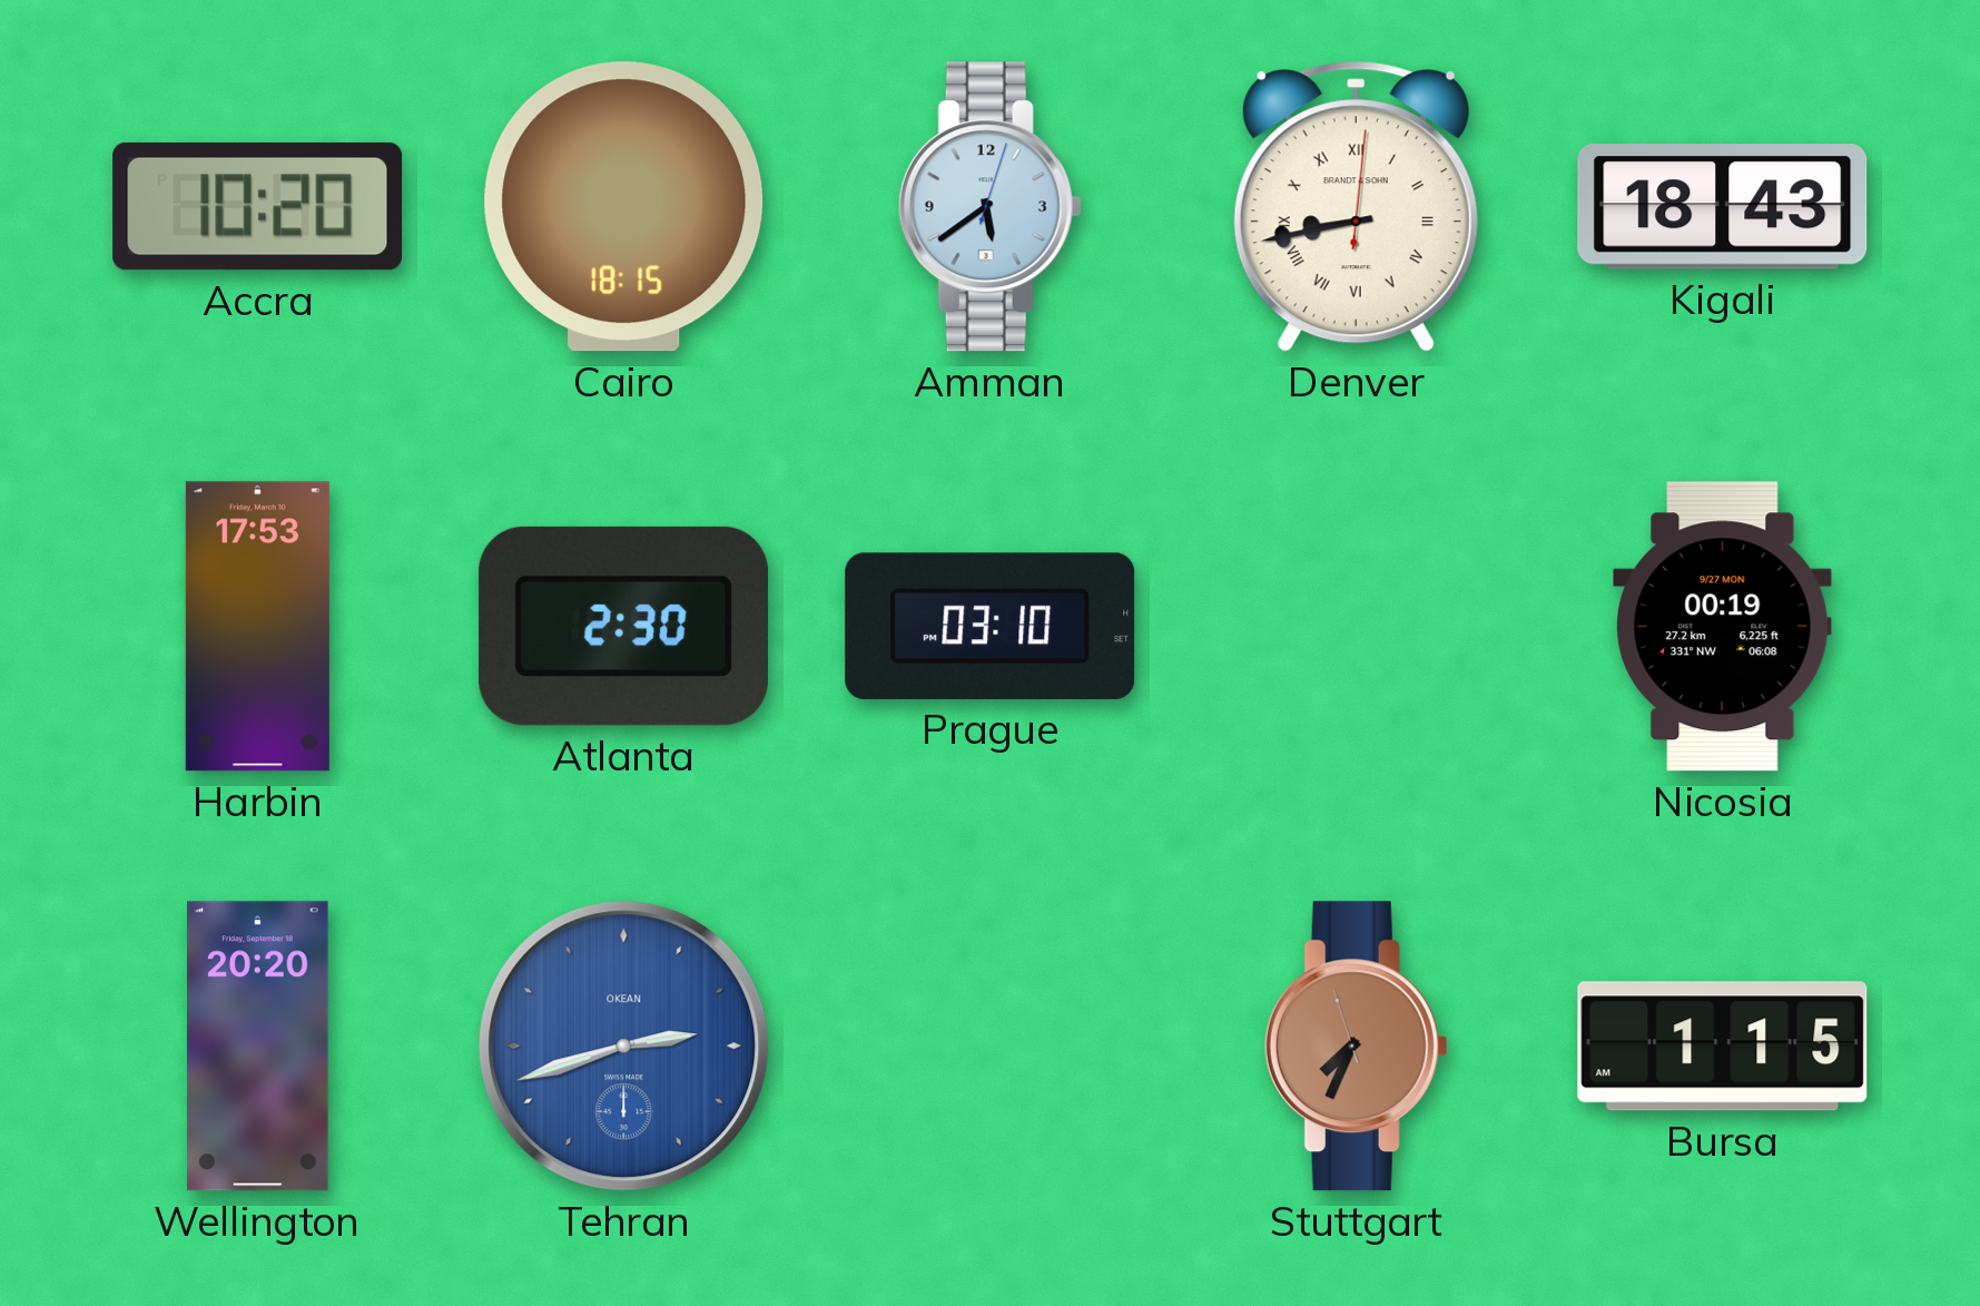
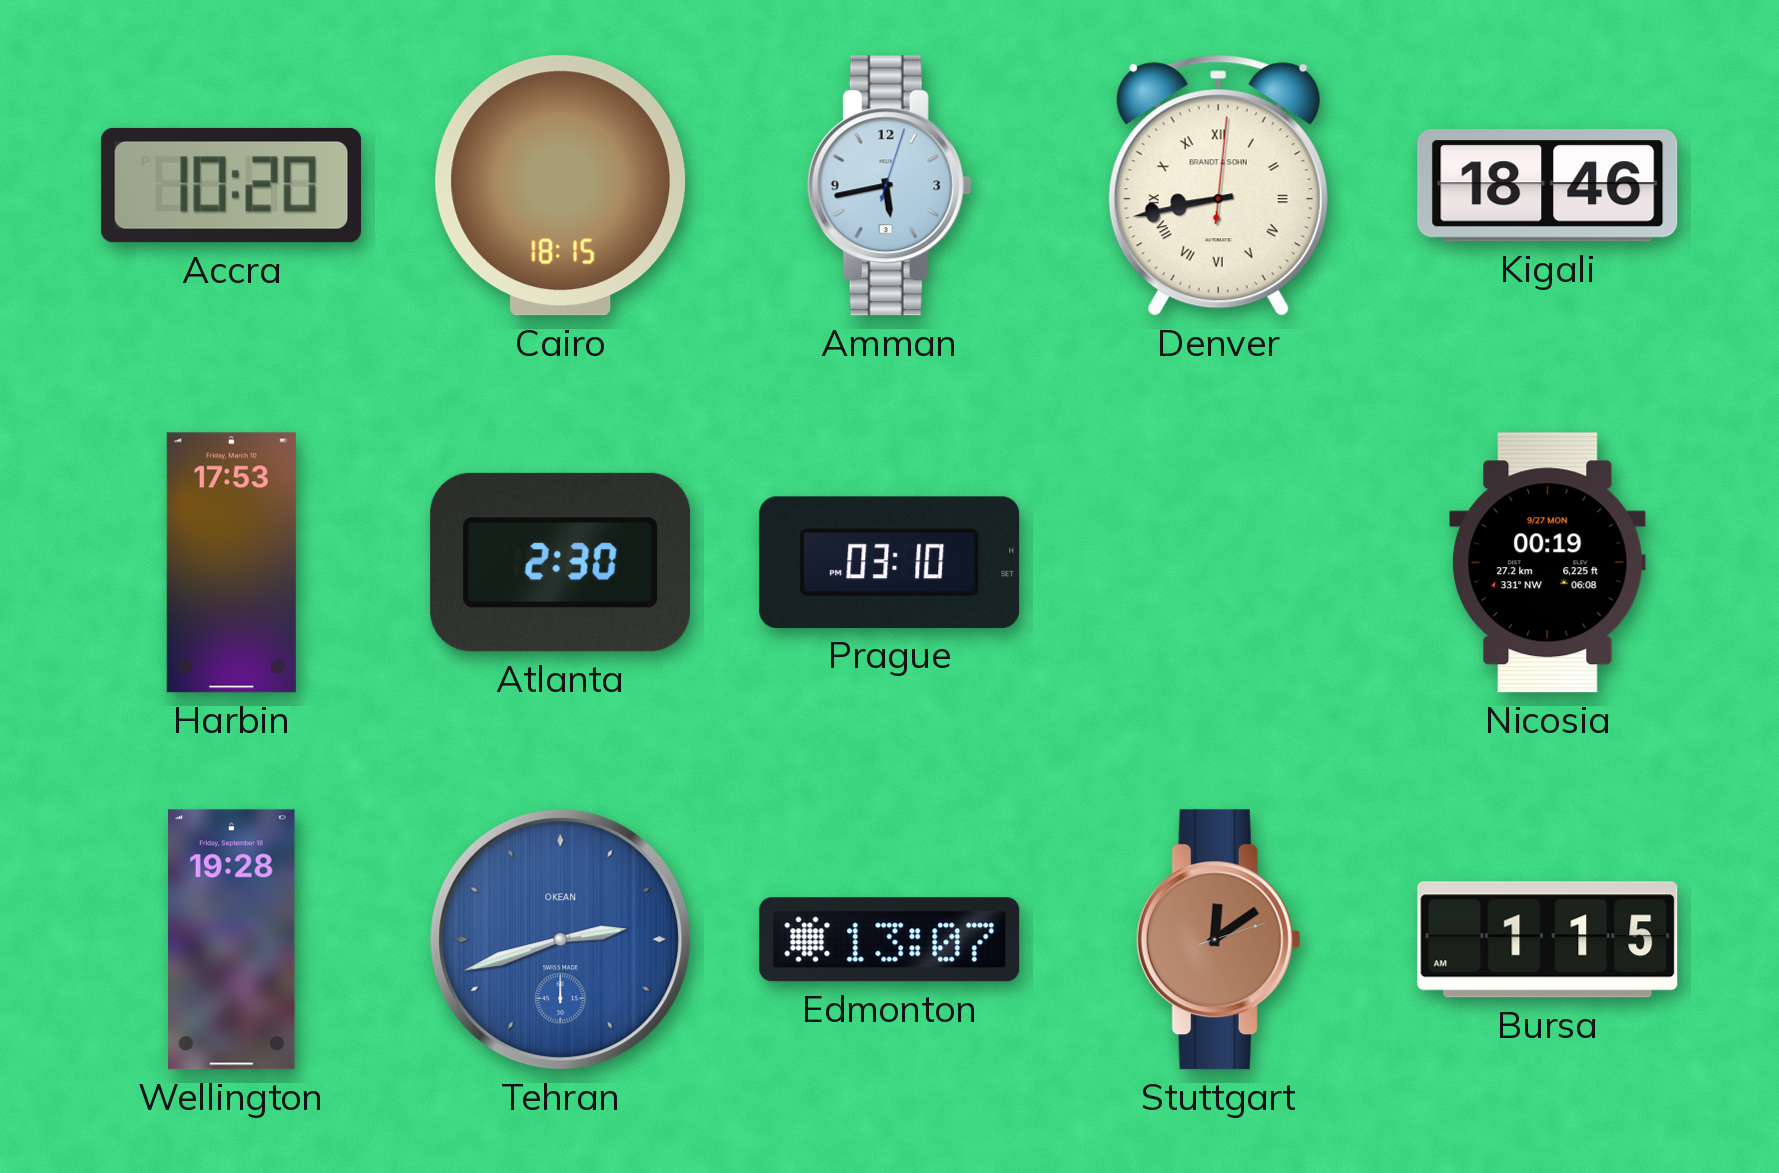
Amman: 5:39 -> 5:43 (889, 186)
Kigali: 18:43 -> 18:46 (1548, 186)
Wellington: 20:20 -> 19:28 (232, 940)
Edmonton: none -> 13:07 (890, 940)
Stuttgart: 7:33 -> 12:09 (1218, 940)
